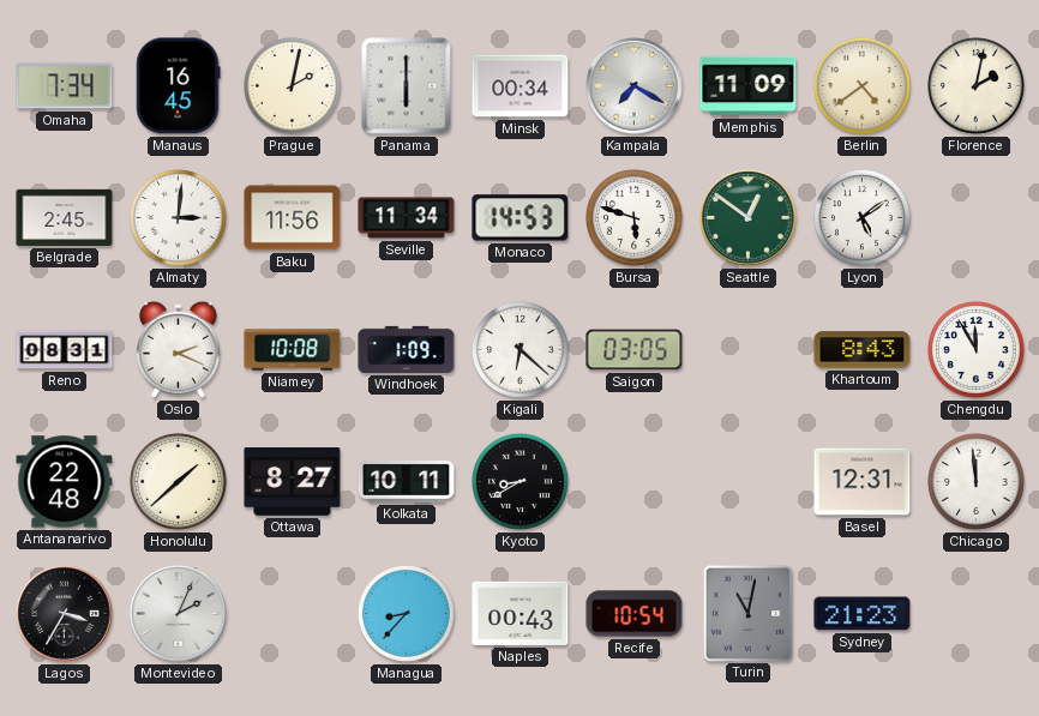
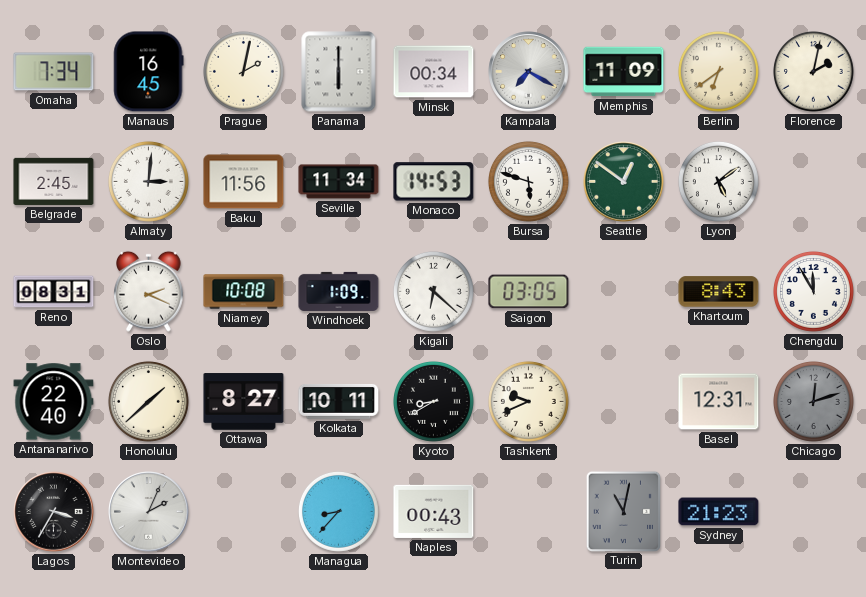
Berlin: 4:39 -> 6:39 (718, 71)
Antananarivo: 22:48 -> 22:40 (54, 402)
Tashkent: none -> 9:41 (528, 401)
Chicago: 11:59 -> 12:12 (813, 401)
Chicago dial: white -> grey (813, 401)
Recife: 10:54 -> none (635, 614)
